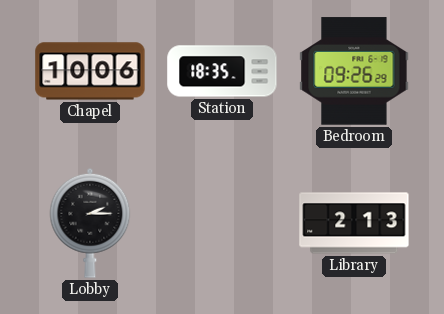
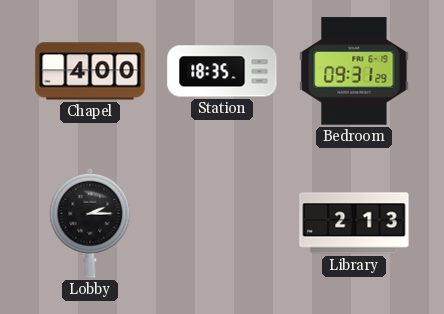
Chapel: 10:06 -> 4:00 (90, 71)
Bedroom: 09:26 -> 09:31 (354, 71)
